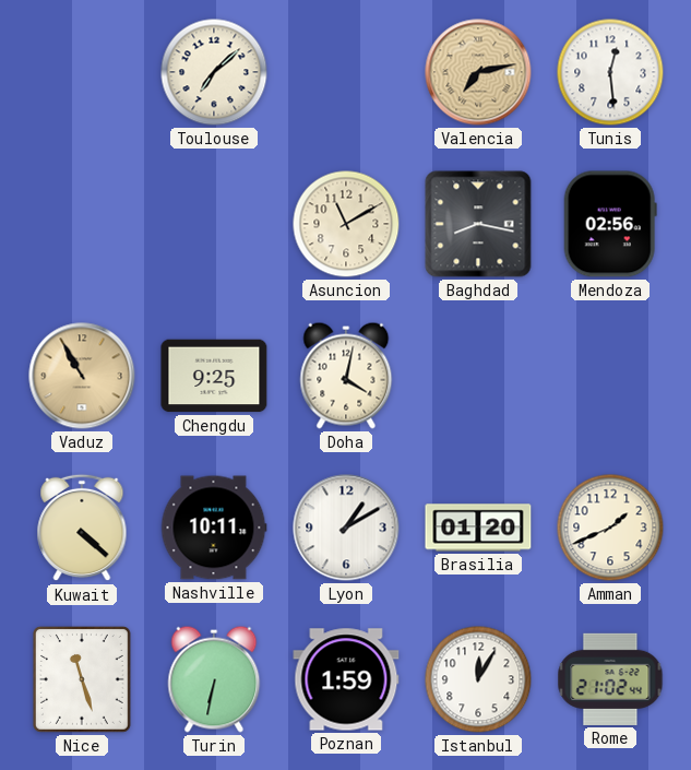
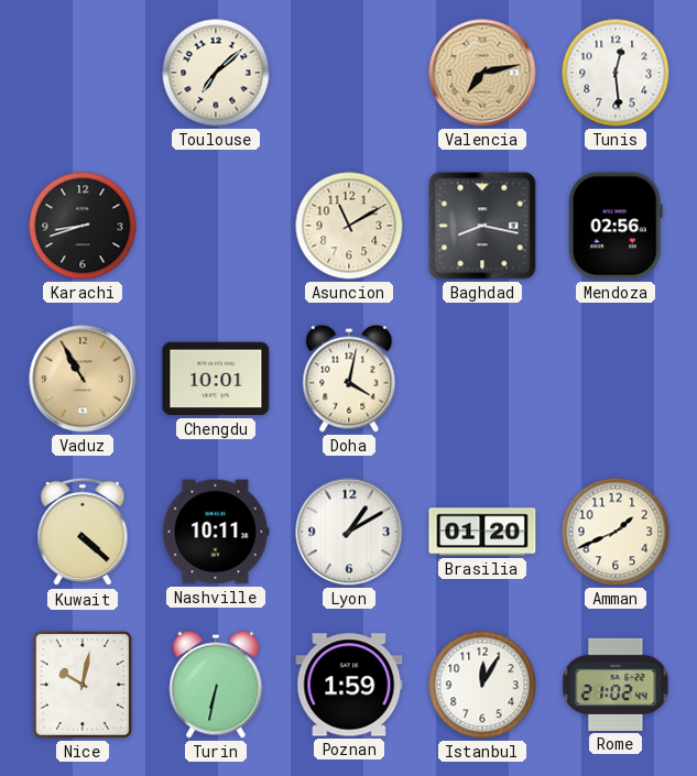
Karachi: none -> 8:42 (83, 226)
Chengdu: 9:25 -> 10:01 (216, 379)
Nice: 11:27 -> 10:02 (83, 686)
